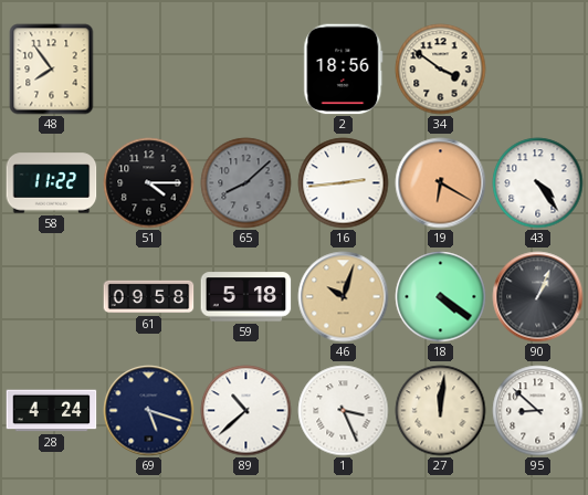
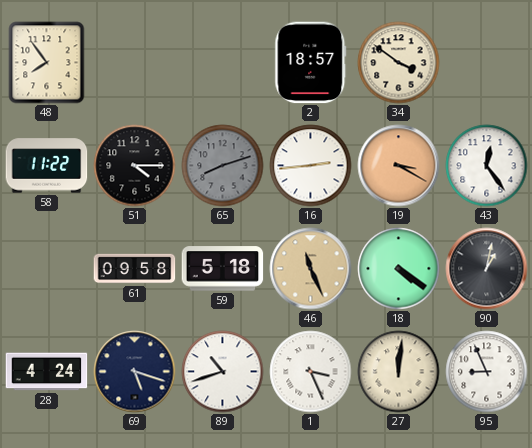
2: 18:56 -> 18:57 (311, 63)
65: 8:08 -> 8:12 (223, 166)
19: 6:20 -> 3:20 (399, 166)
43: 4:24 -> 12:24 (487, 166)
46: 10:03 -> 11:26 (311, 269)
90: 1:04 -> 1:02 (487, 269)
89: 10:38 -> 10:42 (223, 372)
95: 8:52 -> 8:56 (487, 372)
